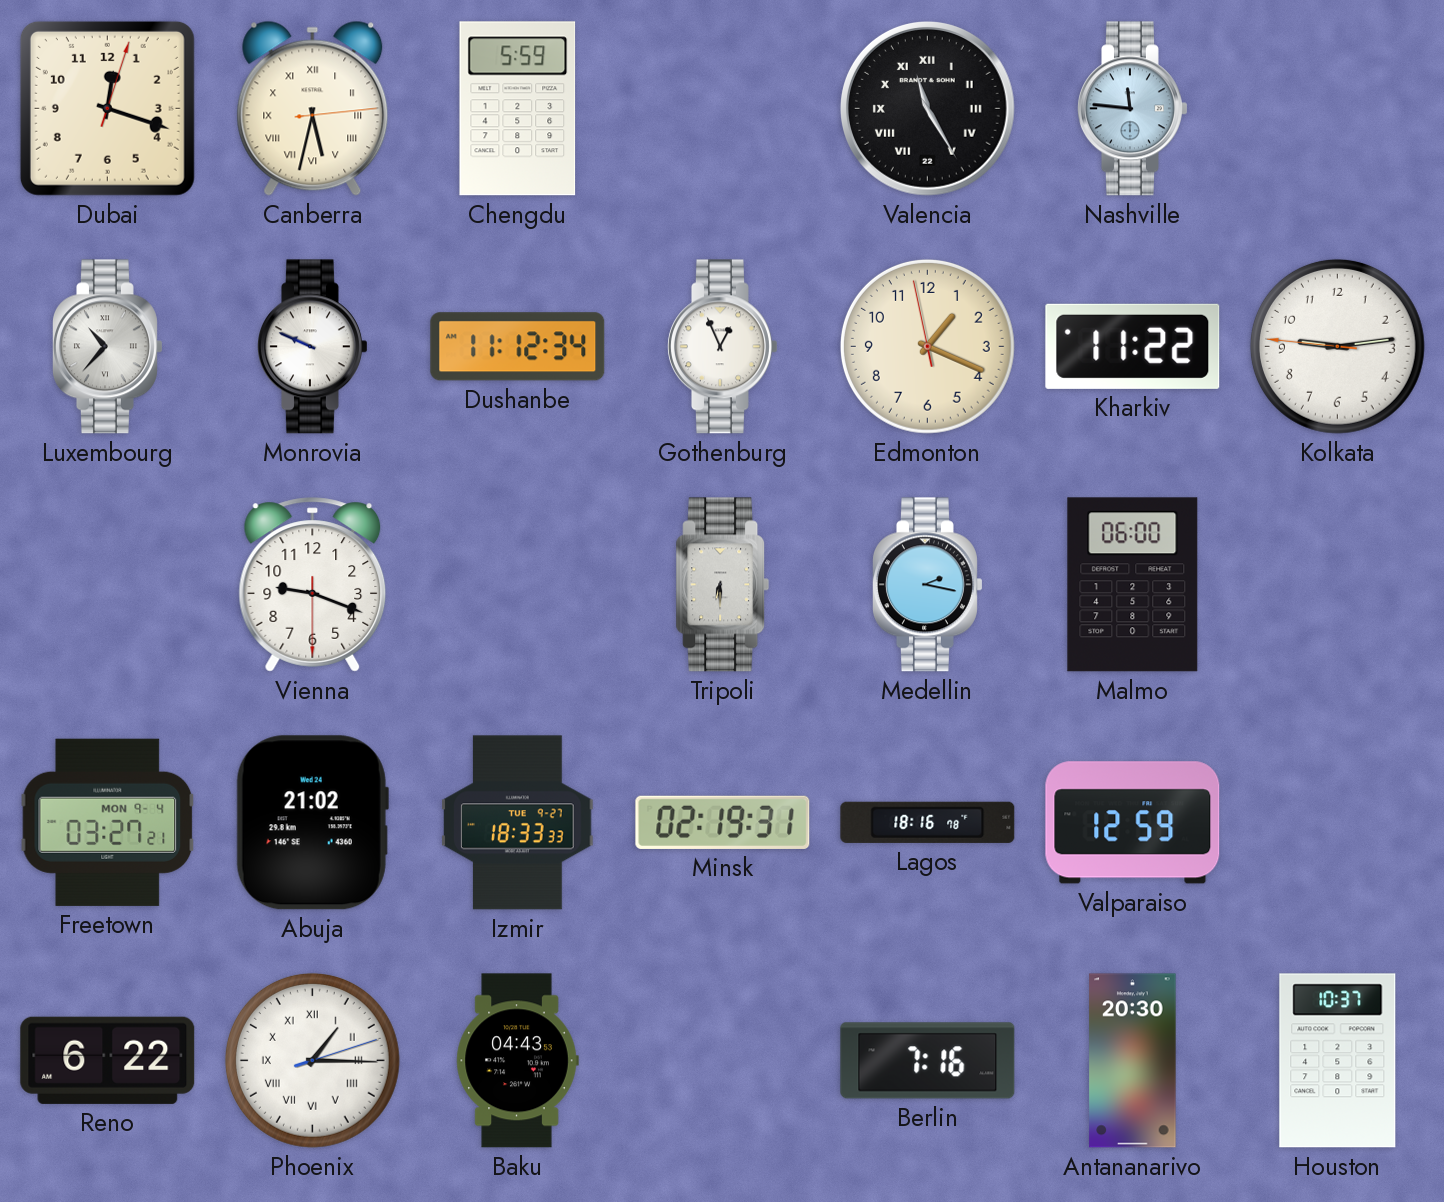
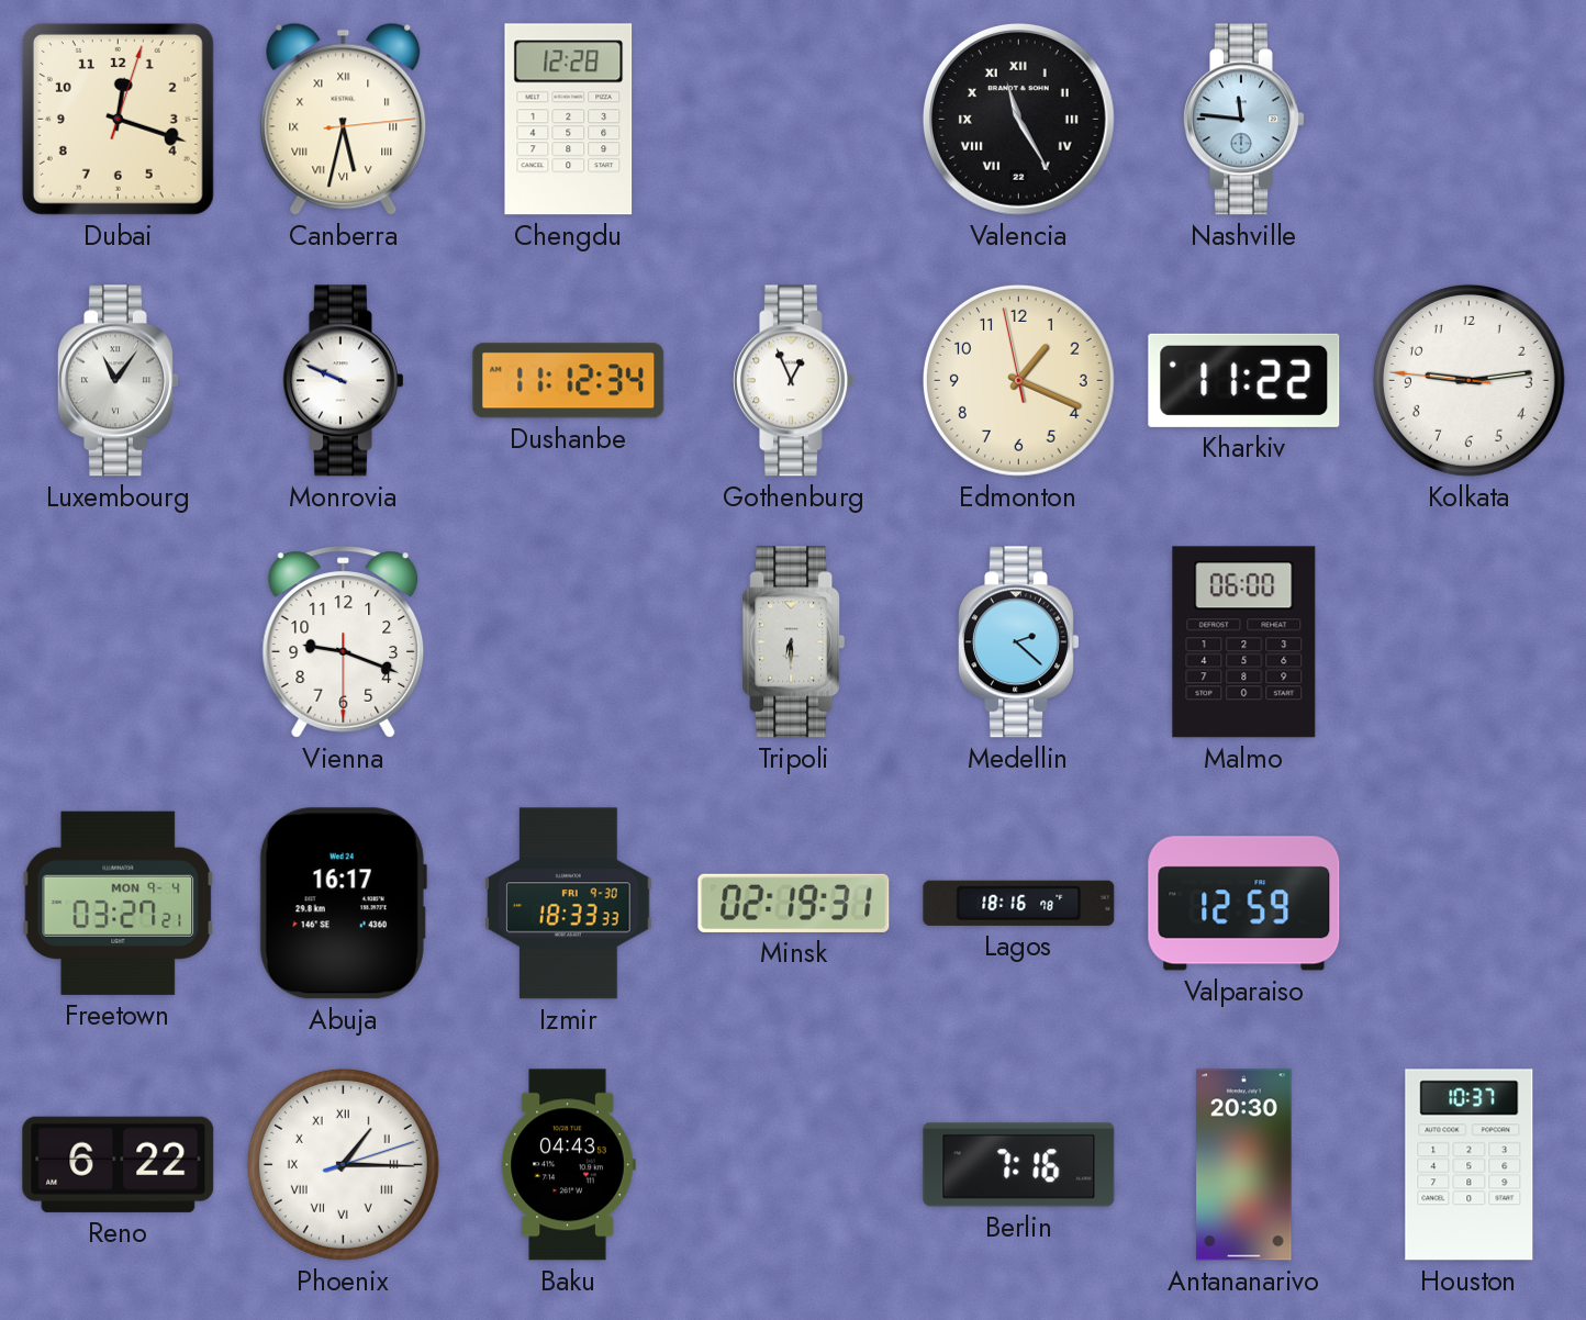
Chengdu: 5:59 -> 12:28 (569, 120)
Luxembourg: 10:37 -> 11:06 (118, 381)
Medellin: 2:17 -> 2:22 (1018, 642)
Abuja: 21:02 -> 16:17 (343, 904)
Izmir date: TUE 9-27 -> FRI 9-30 (569, 904)
